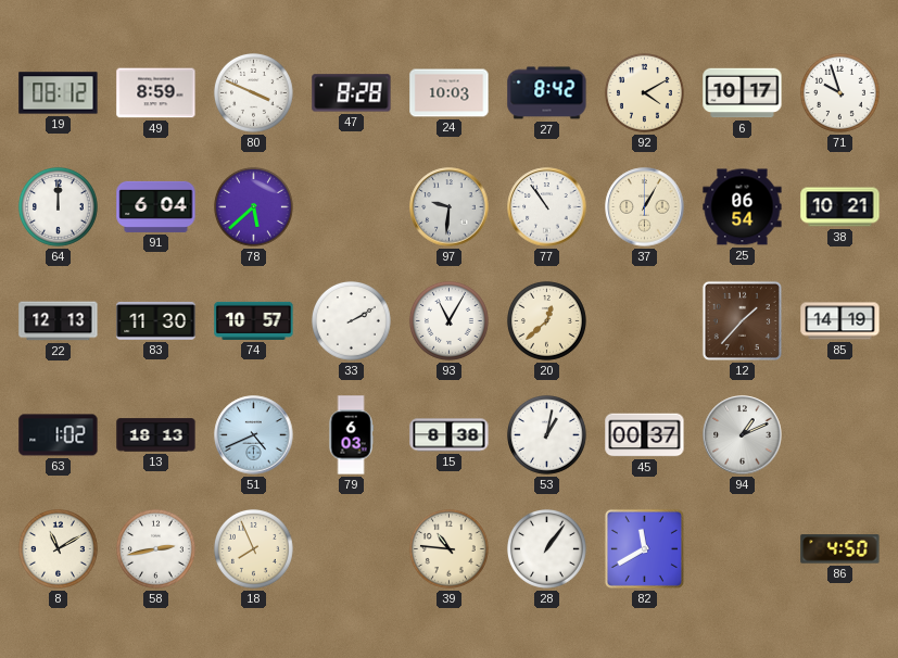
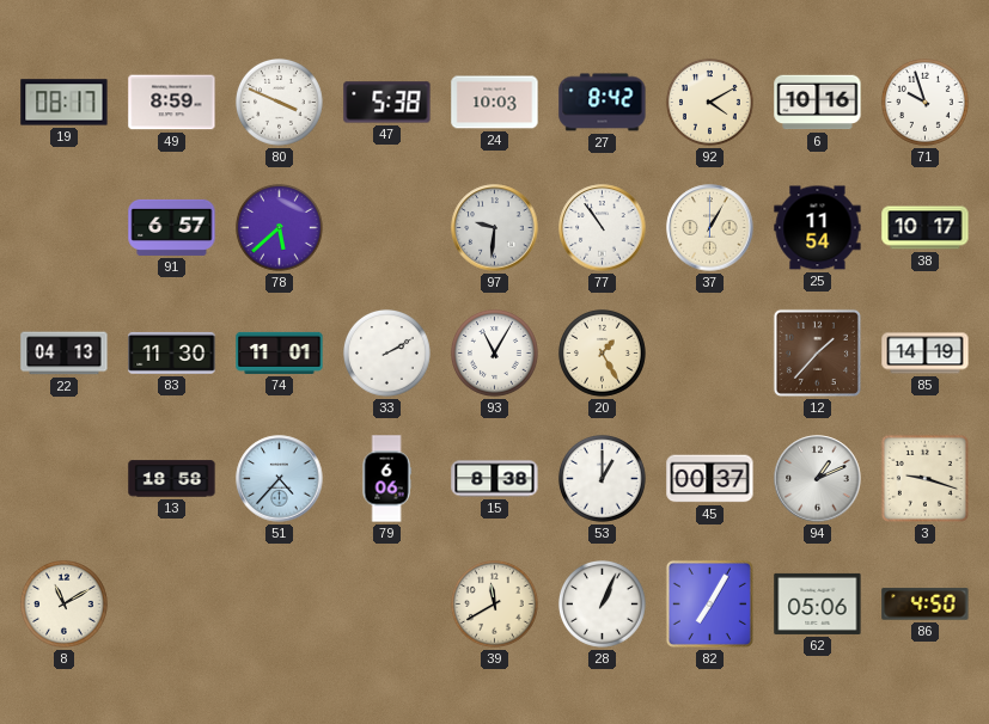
19: 08:12 -> 08:17 (65, 103)
47: 8:28 -> 5:38 (387, 103)
6: 10:17 -> 10:16 (818, 103)
64: 12:00 -> none (58, 206)
91: 6:04 -> 6:57 (172, 227)
25: 06:54 -> 11:54 (818, 228)
38: 10:21 -> 10:17 (926, 228)
22: 12:13 -> 04:13 (65, 354)
74: 10:57 -> 11:01 (280, 352)
20: 12:38 -> 1:25 (602, 352)
63: 1:02 -> none (59, 435)
13: 18:13 -> 18:58 (172, 479)
51: 4:41 -> 4:37 (280, 479)
79: 6:03 -> 6:06 (386, 479)
53: 1:02 -> 1:00 (602, 478)
3: none -> 9:18 (924, 478)
58: 2:43 -> none (155, 548)
18: 7:56 -> none (253, 548)
39: 10:46 -> 11:40 (494, 603)
28: 1:06 -> 1:04 (602, 603)
82: 11:40 -> 7:05 (709, 603)
62: none -> 05:06 (818, 603)
